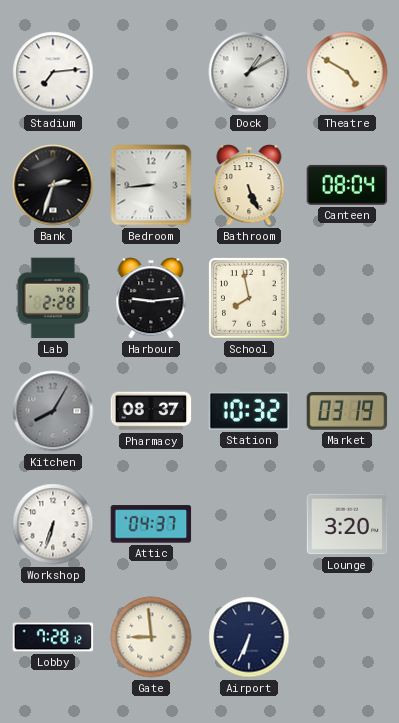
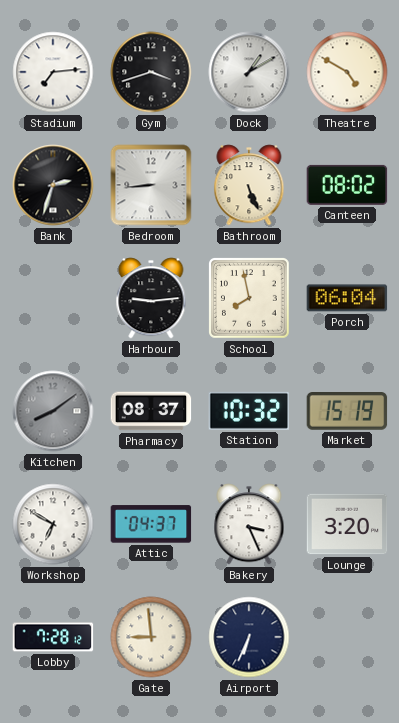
Gym: none -> 3:42 (151, 72)
Canteen: 08:04 -> 08:02 (347, 185)
Lab: 2:28 -> none (53, 298)
Porch: none -> 06:04 (347, 298)
Kitchen: 8:05 -> 8:09 (53, 411)
Market: 03:19 -> 15:19 (347, 412)
Workshop: 6:33 -> 6:50 (53, 524)
Bakery: none -> 3:26 (249, 524)
